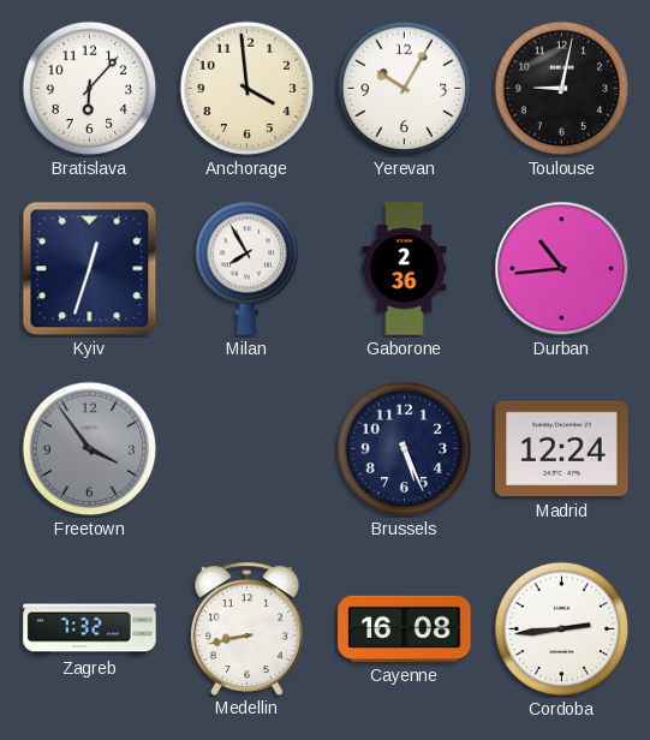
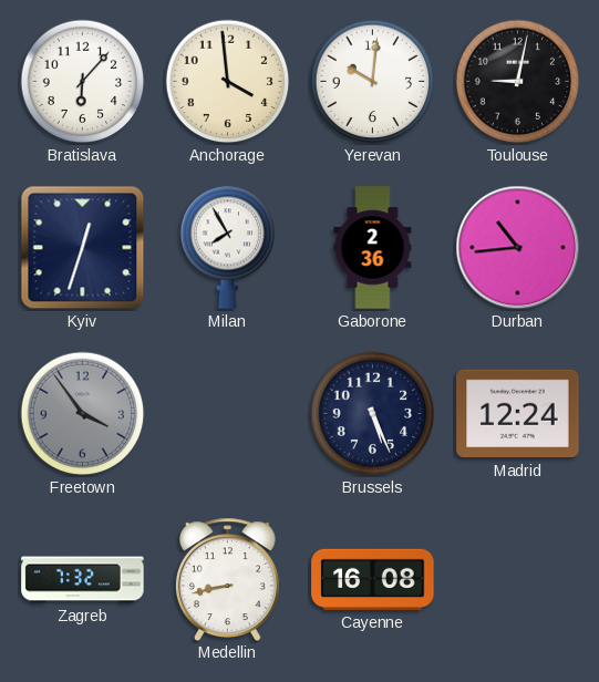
Yerevan: 10:05 -> 10:01 (373, 82)
Cordoba: 2:44 -> none (562, 629)
